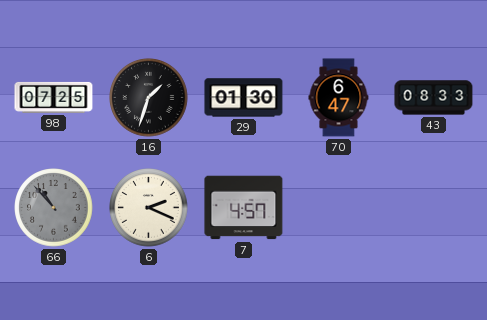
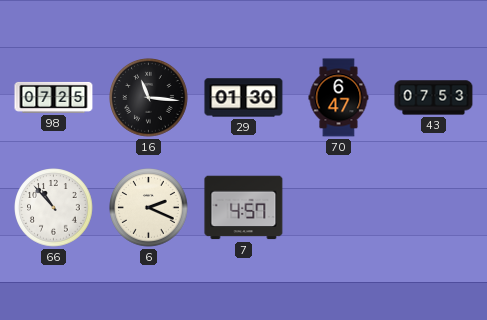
16: 1:33 -> 11:16 (149, 98)
43: 08:33 -> 07:53 (434, 98)
66 dial: grey -> white (54, 208)
